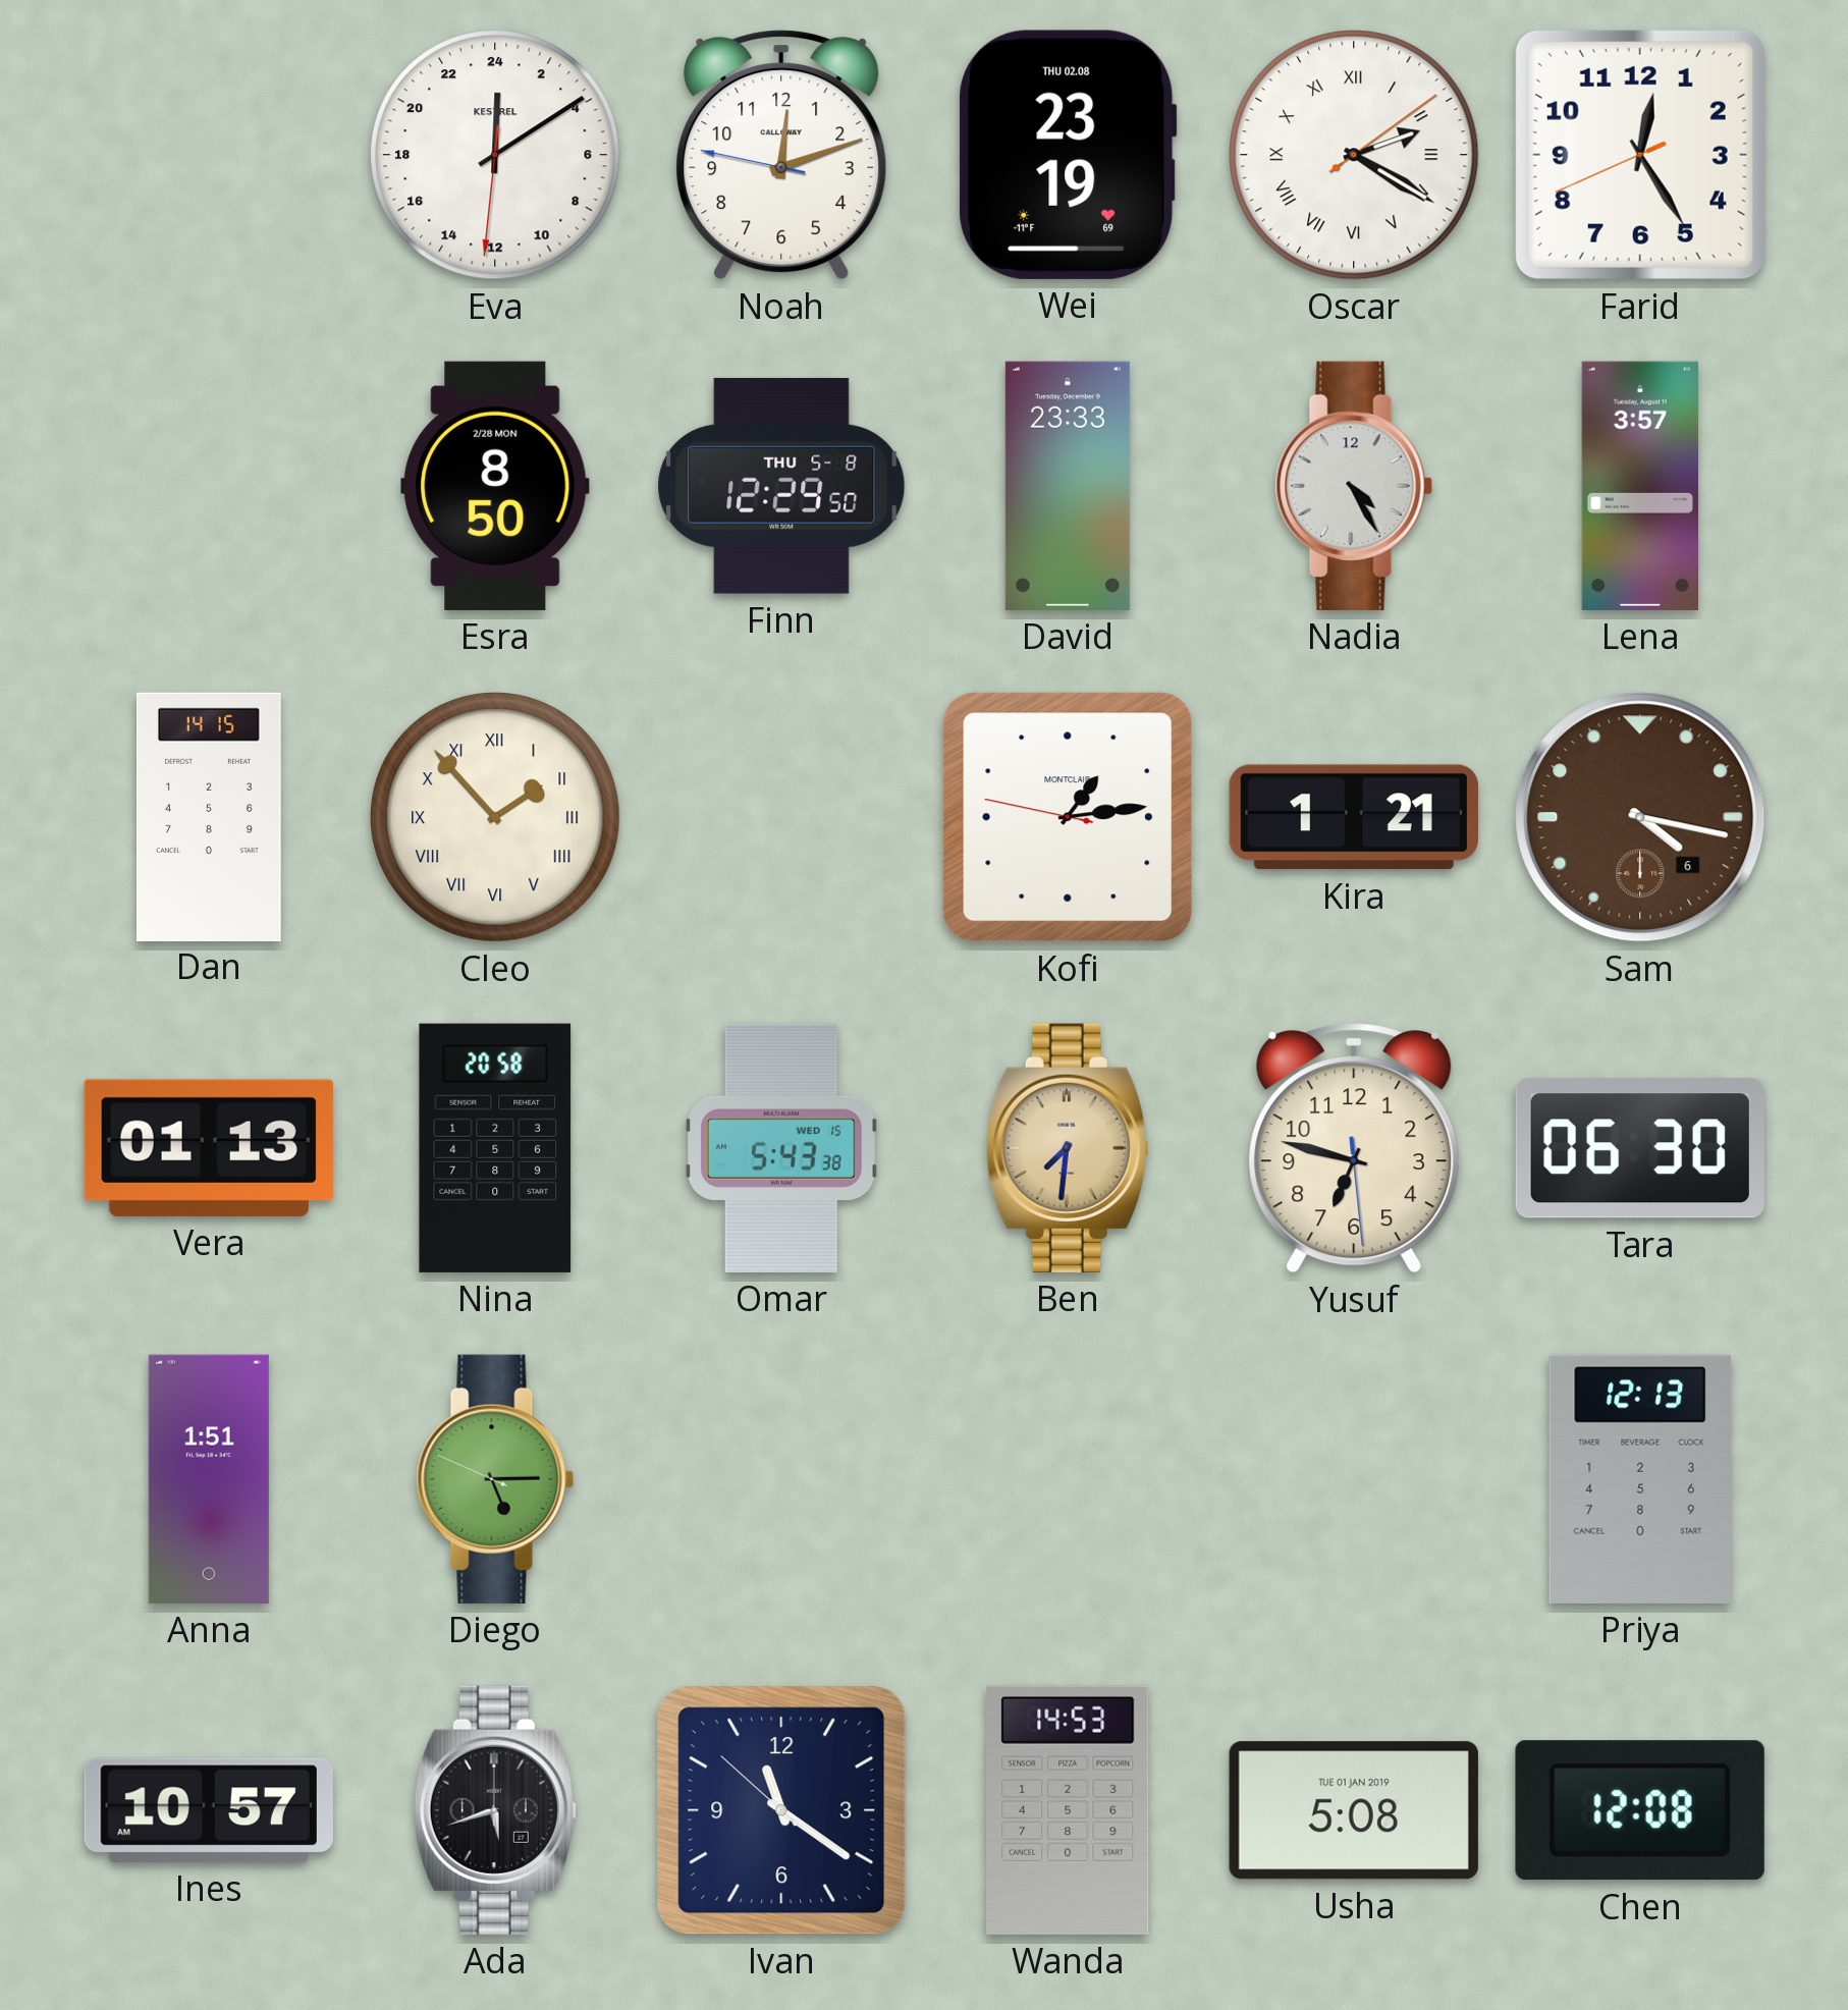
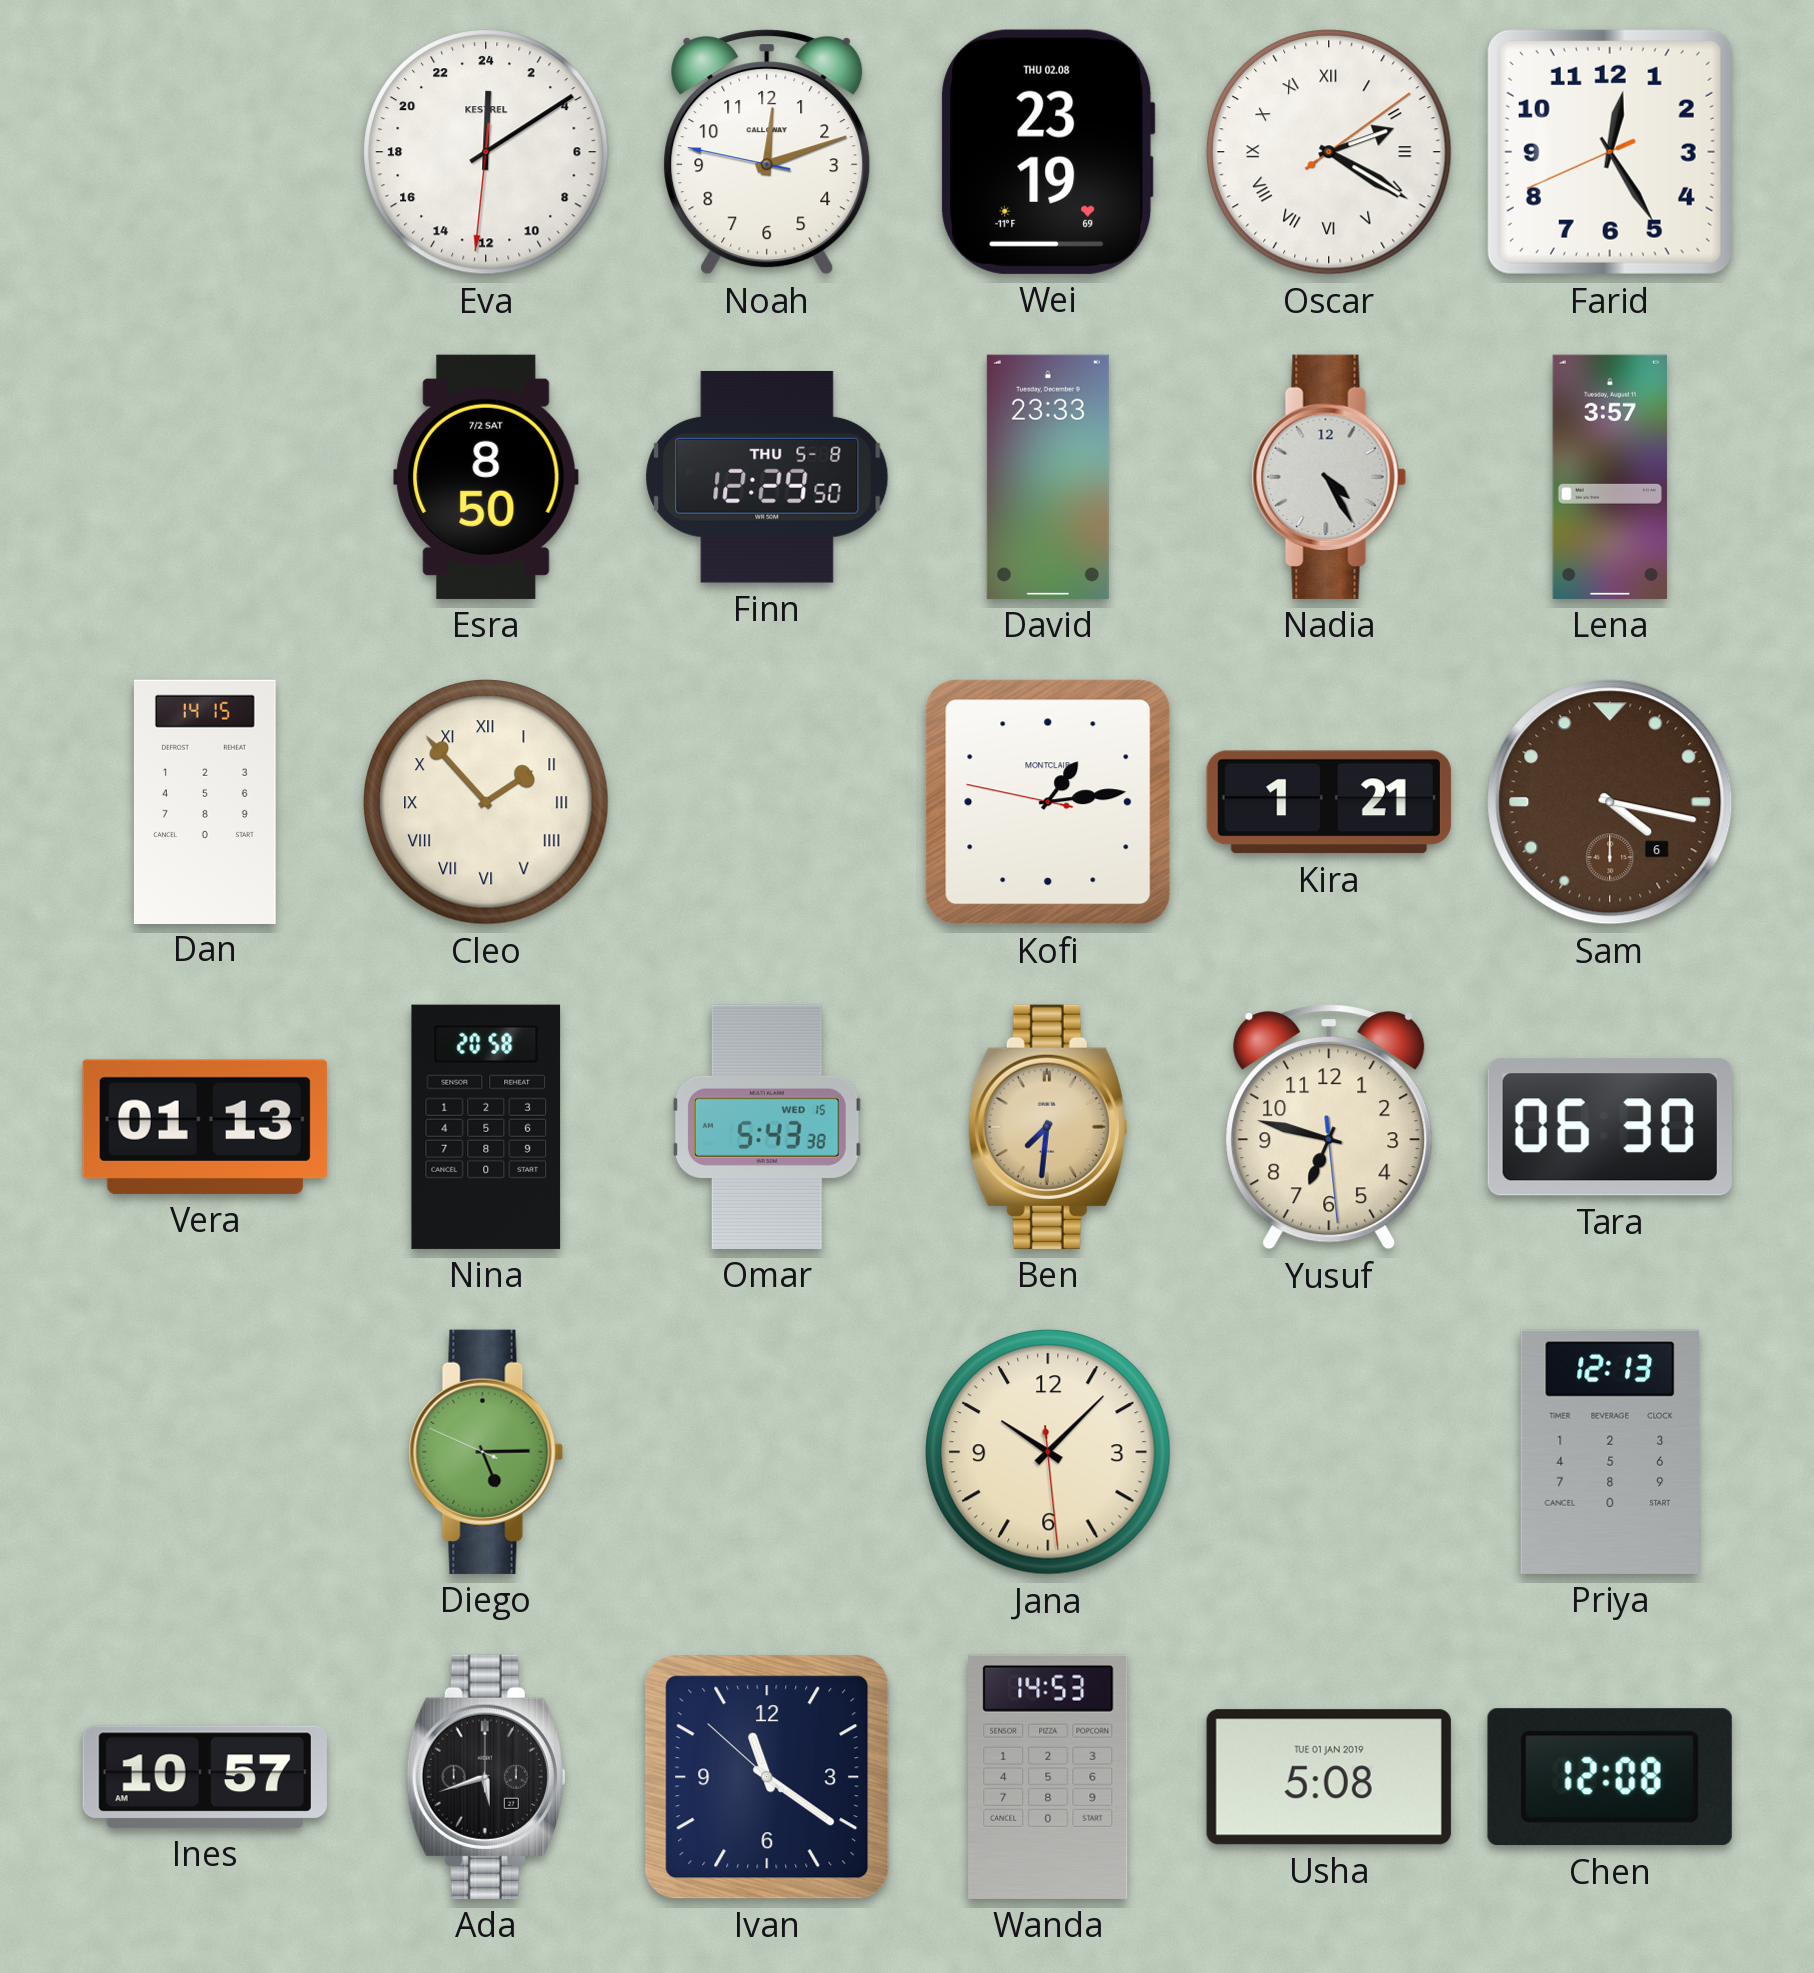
Esra date: 2/28 MON -> 7/2 SAT (486, 477)
Anna: 1:51 -> none (209, 1479)
Jana: none -> 10:07 (1049, 1453)
